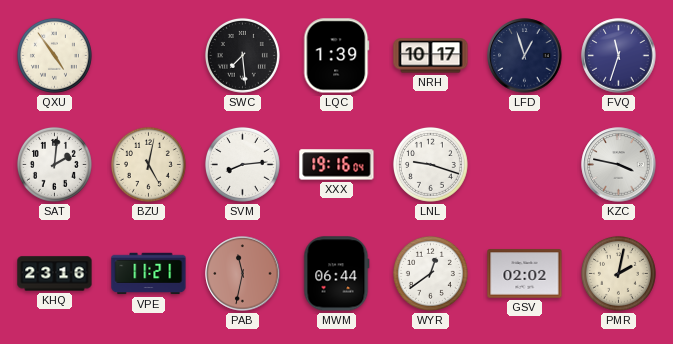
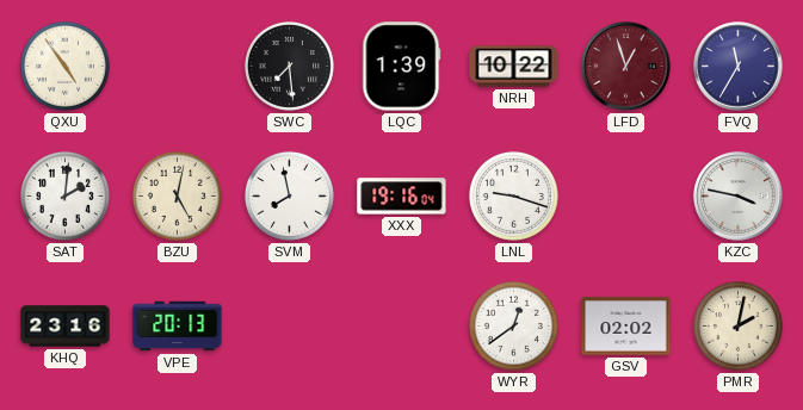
NRH: 10:17 -> 10:22 (514, 67)
LFD dial: navy -> burgundy (626, 67)
FVQ: 11:33 -> 11:35 (739, 67)
SVM: 8:14 -> 7:58 (289, 195)
VPE: 11:21 -> 20:13 (178, 327)
PAB: 11:32 -> none (243, 274)
MWM: 06:44 -> none (337, 274)
